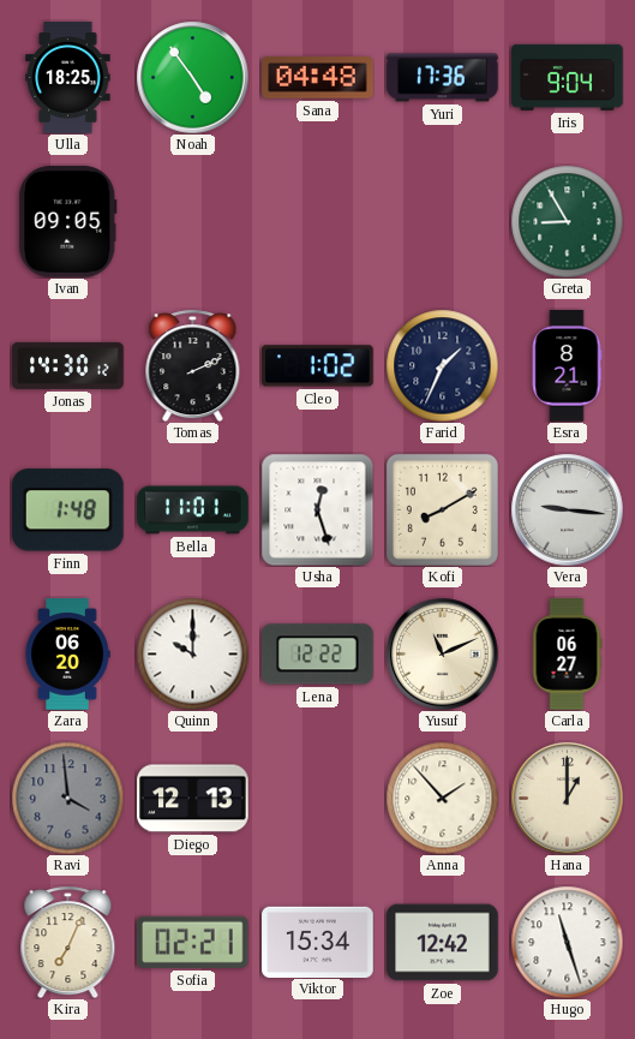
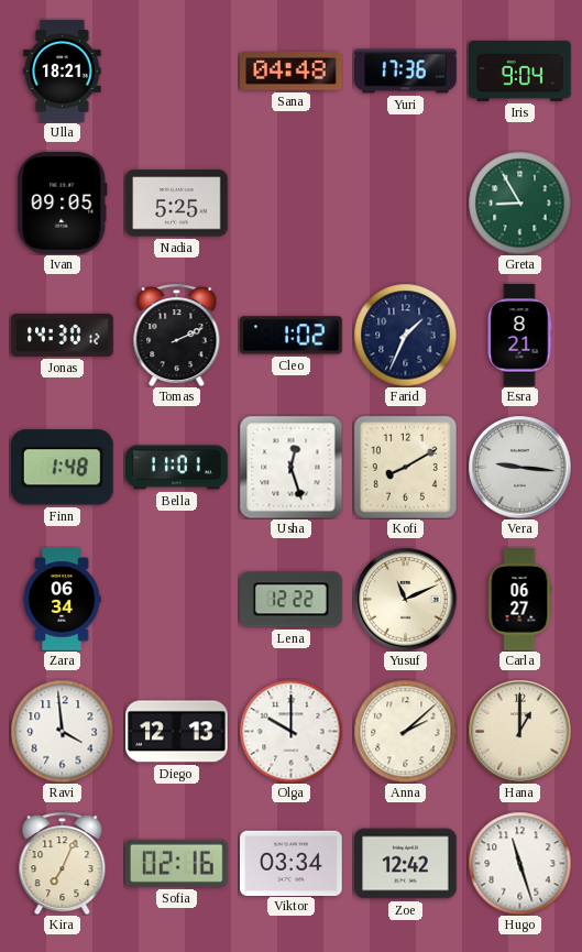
Ulla: 18:25 -> 18:21 (63, 72)
Noah: 4:54 -> none (192, 77)
Nadia: none -> 5:25 (177, 204)
Zara: 06:20 -> 06:34 (62, 600)
Quinn: 10:00 -> none (192, 653)
Ravi dial: grey -> white (62, 731)
Olga: none -> 10:00 (290, 731)
Anna: 1:53 -> 2:08 (405, 731)
Sofia: 02:21 -> 02:16 (176, 863)
Viktor: 15:34 -> 03:34 (292, 863)
